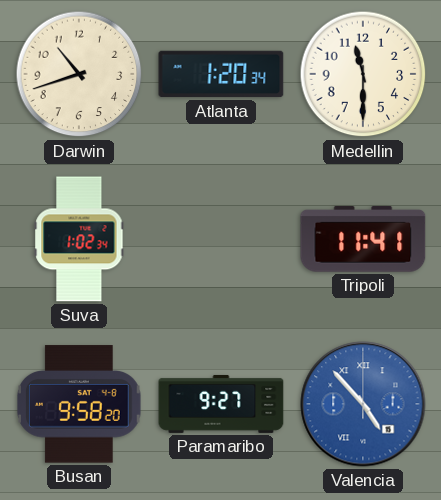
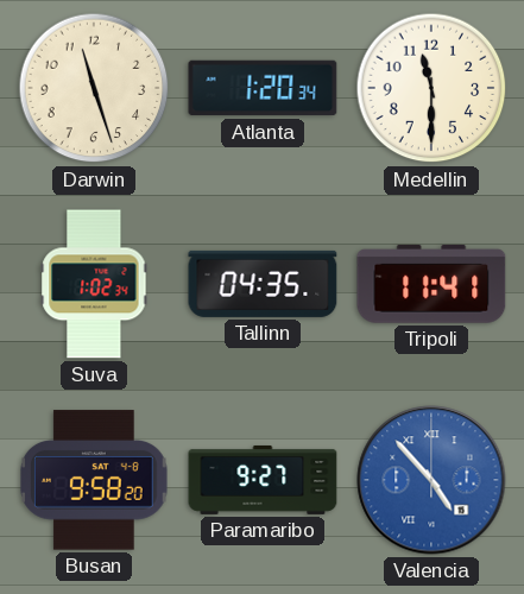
Darwin: 10:42 -> 11:27 (94, 88)
Tallinn: none -> 04:35 (263, 284)
